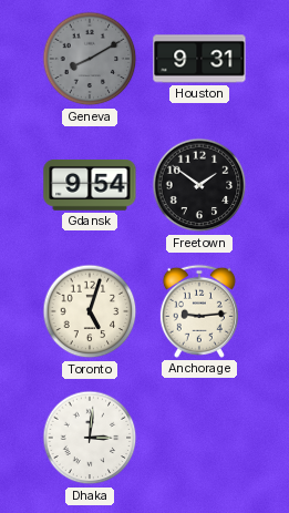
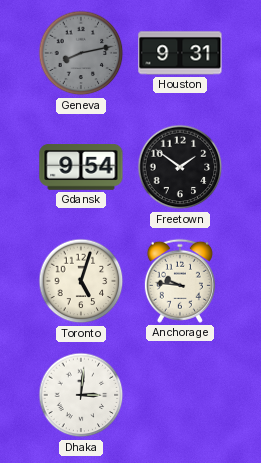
Geneva: 8:10 -> 8:13 (81, 53)
Anchorage: 9:14 -> 9:46 (180, 281)
